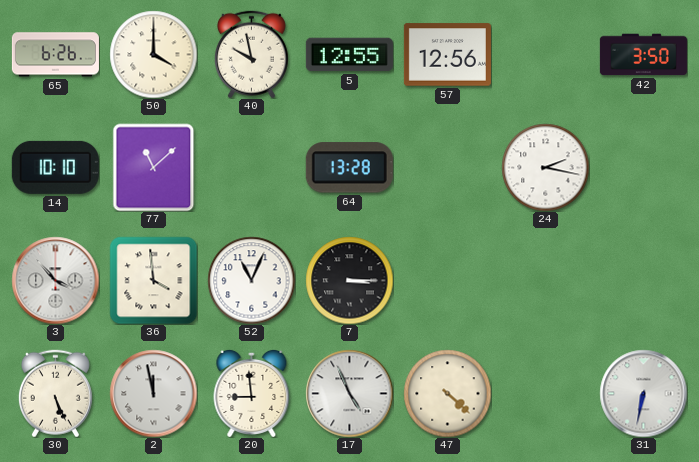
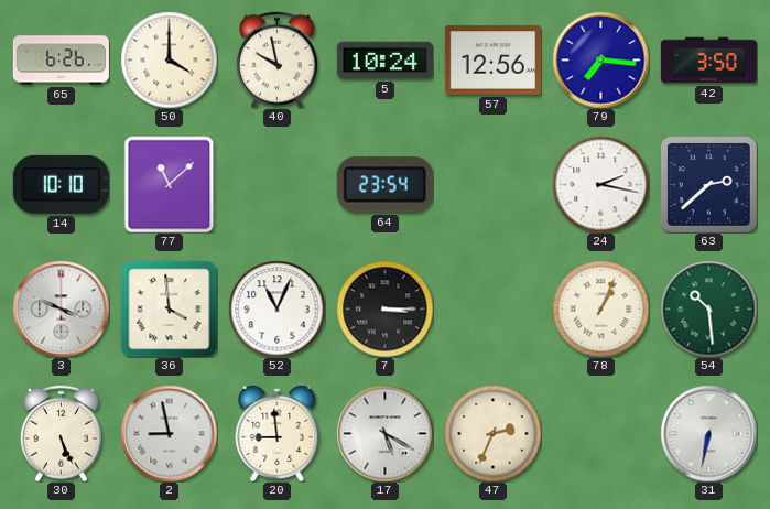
5: 12:55 -> 10:24 (384, 61)
79: none -> 7:16 (600, 59)
64: 13:28 -> 23:54 (384, 185)
63: none -> 2:38 (708, 184)
3: 3:53 -> 3:49 (61, 308)
78: none -> 1:04 (600, 308)
54: none -> 10:29 (708, 308)
2: 11:58 -> 8:58 (169, 433)
17: 4:56 -> 5:20 (384, 433)
47: 4:22 -> 2:34 (492, 433)
